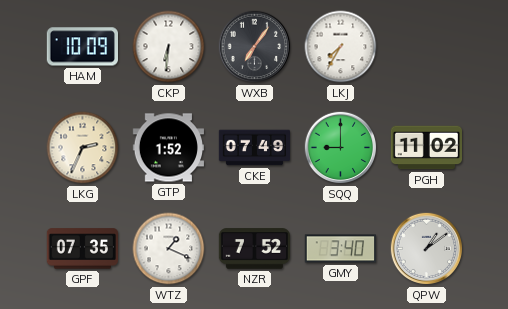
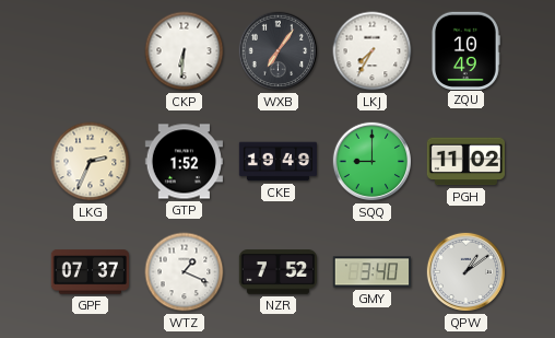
HAM: 10:09 -> none (82, 47)
ZQU: none -> 10:49 (467, 50)
CKE: 07:49 -> 19:49 (279, 162)
GPF: 07:35 -> 07:37 (90, 272)
